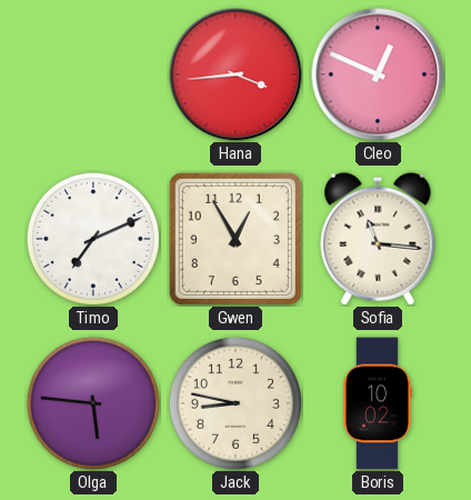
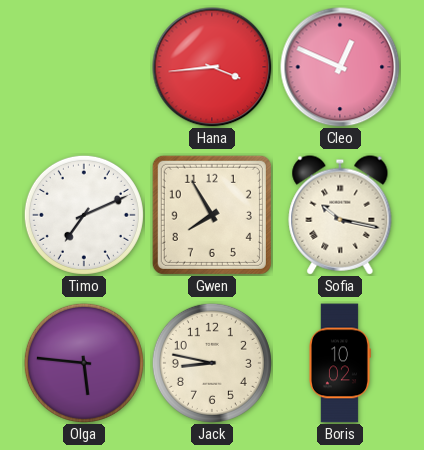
Gwen: 12:55 -> 7:55 (212, 215)
Sofia: 11:16 -> 10:17 (340, 215)
